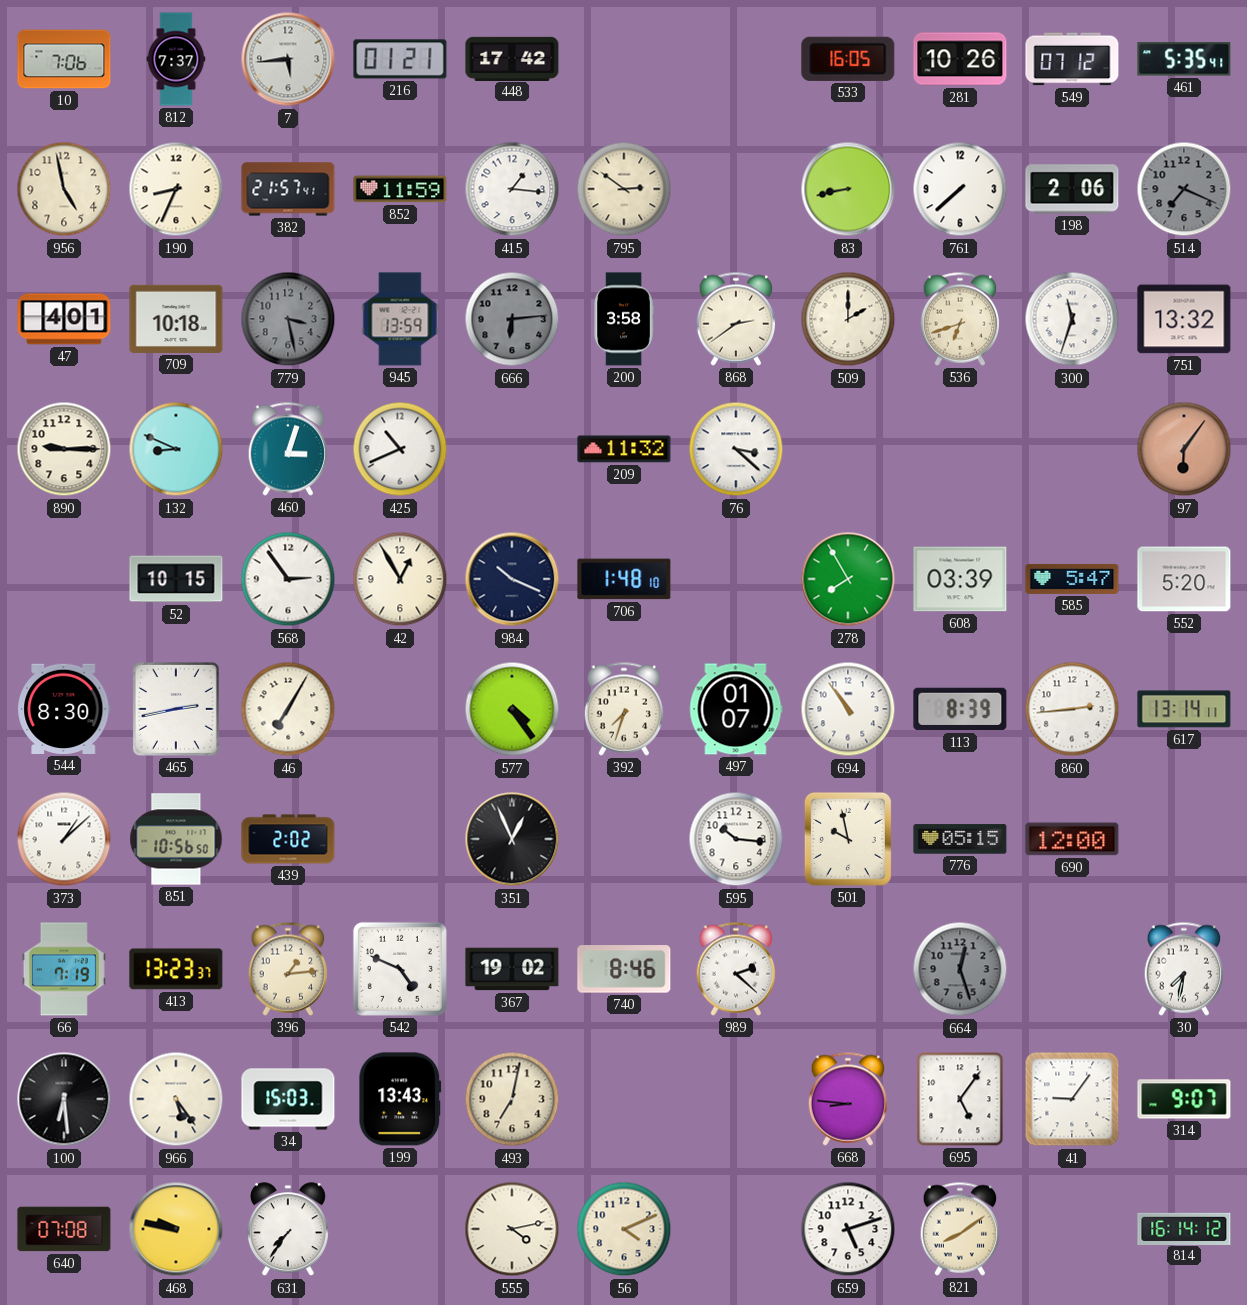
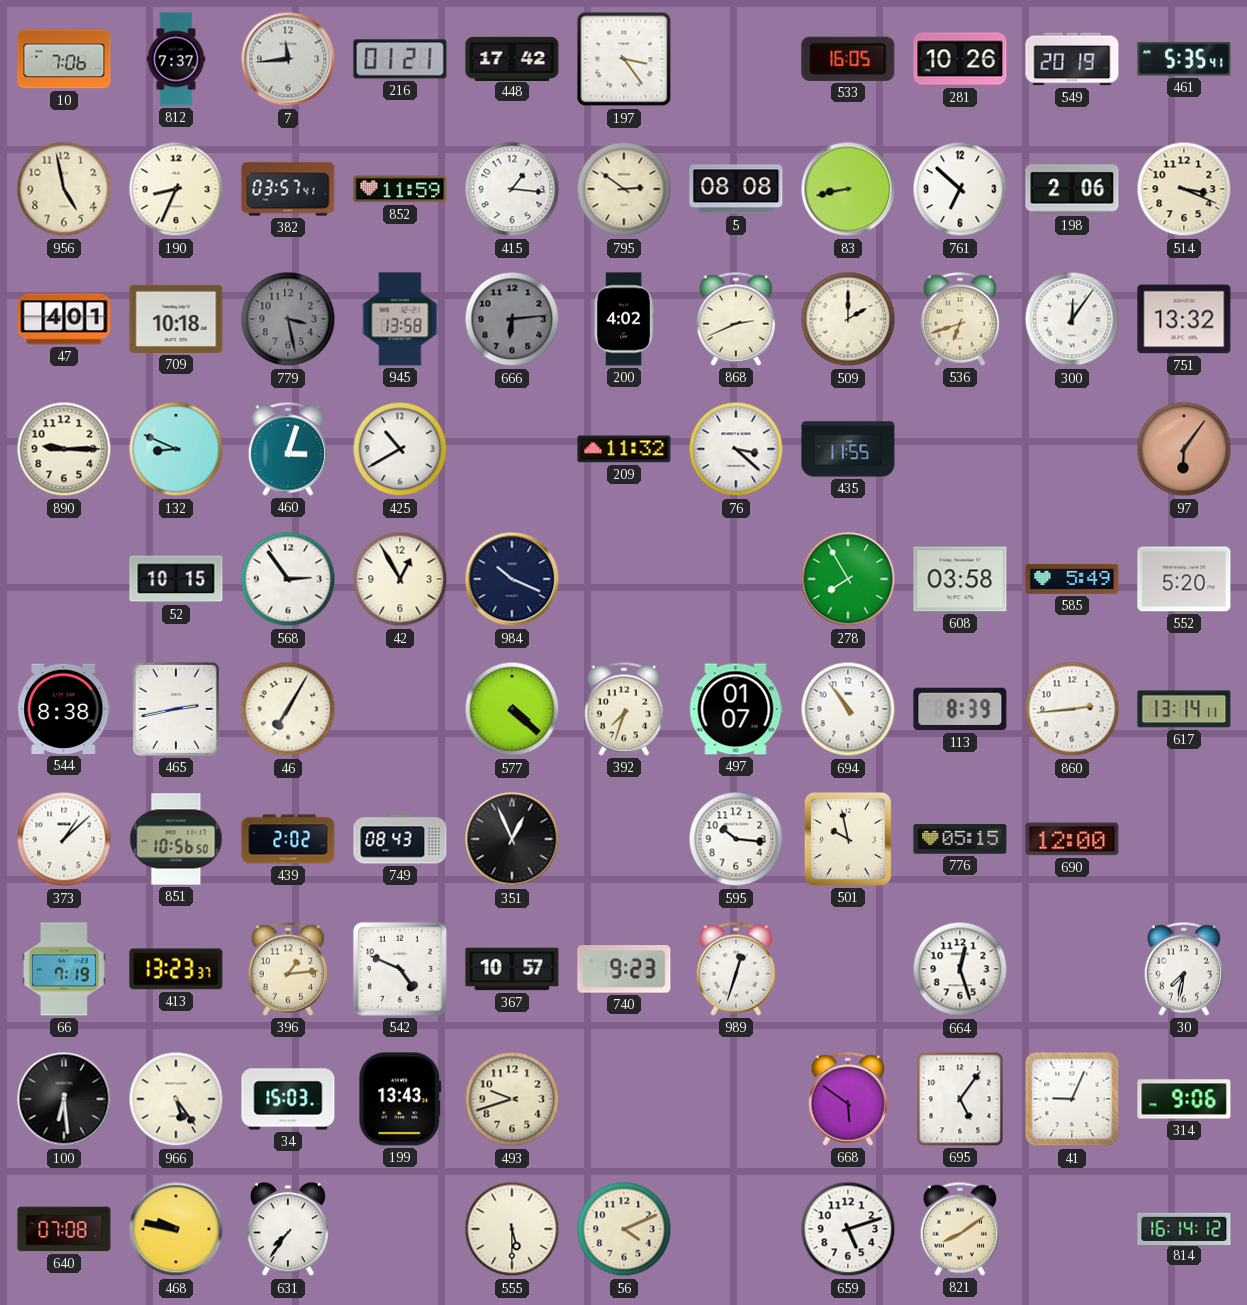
7: 5:44 -> 11:44 (288, 59)
197: none -> 3:24 (624, 59)
549: 07:12 -> 20:19 (1072, 59)
382: 21:57 -> 03:57 (288, 189)
5: none -> 08:08 (736, 189)
761: 7:38 -> 6:52 (960, 189)
514: 7:19 -> 3:19 (1184, 189)
514 dial: grey -> cream (1184, 189)
945: 13:59 -> 13:58 (400, 319)
200: 3:58 -> 4:02 (624, 319)
868: 2:39 -> 2:41 (736, 319)
300: 11:33 -> 12:06 (1072, 319)
425: 10:41 -> 10:40 (400, 449)
435: none -> 11:55 (848, 449)
706: 1:48 -> none (624, 579)
608: 03:39 -> 03:58 (960, 579)
585: 5:47 -> 5:49 (1072, 579)
544: 8:30 -> 8:38 (64, 709)
577: 4:24 -> 4:22 (512, 709)
749: none -> 08:43 (400, 839)
367: 19:02 -> 10:57 (512, 969)
740: 8:46 -> 9:23 (624, 969)
989: 2:22 -> 12:33 (736, 969)
664 dial: grey -> white (960, 969)
493: 7:02 -> 9:42 (512, 1099)
668: 8:46 -> 5:51 (848, 1099)
41: 9:06 -> 9:04 (1072, 1099)
314: 9:07 -> 9:06 (1184, 1099)
555: 4:13 -> 5:30 (512, 1229)
